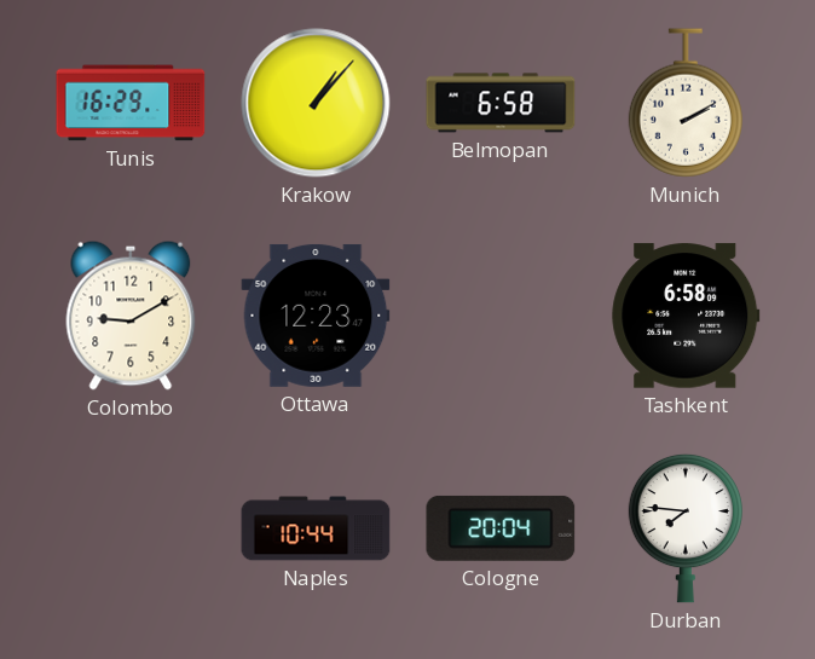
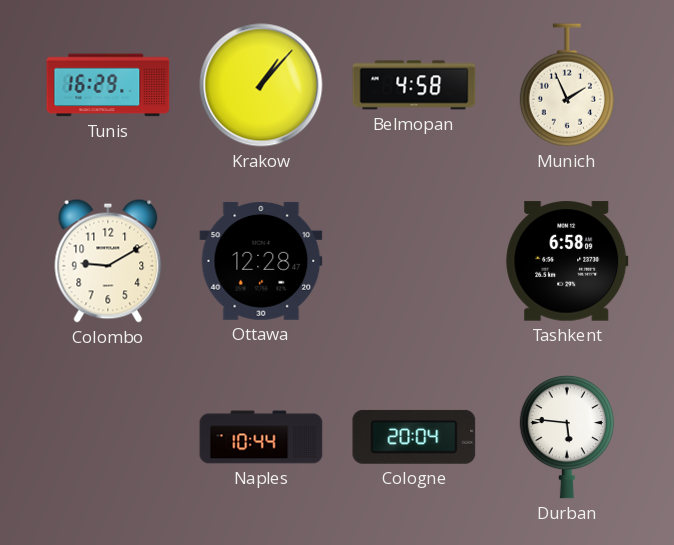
Belmopan: 6:58 -> 4:58 (414, 85)
Munich: 2:10 -> 1:56 (567, 85)
Ottawa: 12:23 -> 12:28 (261, 261)
Durban: 7:46 -> 5:46 (567, 437)
